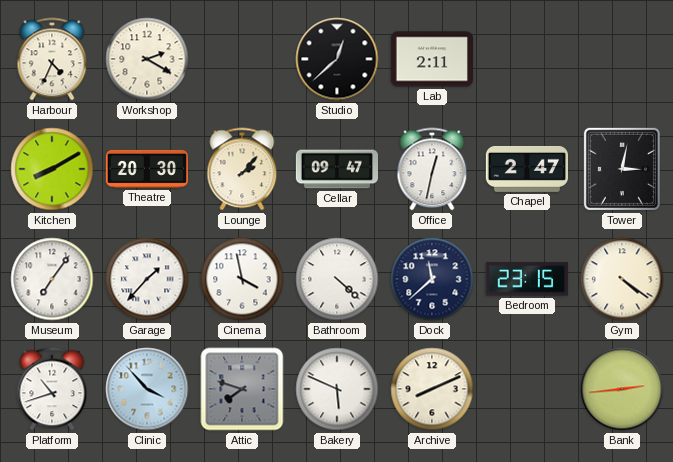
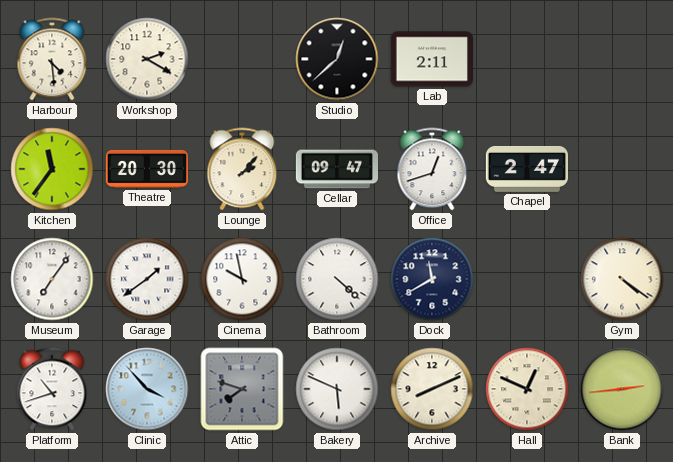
Harbour: 4:34 -> 4:29 (52, 59)
Kitchen: 8:10 -> 11:36 (52, 169)
Office: 12:32 -> 12:42 (432, 169)
Tower: 3:02 -> none (622, 169)
Garage: 1:37 -> 1:39 (147, 279)
Cinema: 3:58 -> 9:58 (242, 279)
Dock: 11:38 -> 11:40 (432, 279)
Bedroom: 23:15 -> none (527, 279)
Hall: none -> 12:49 (527, 389)
